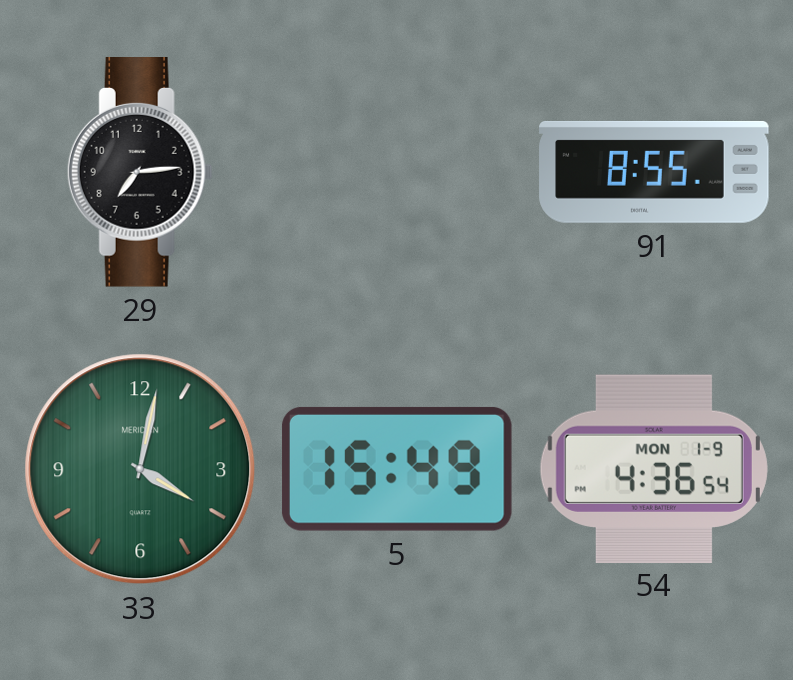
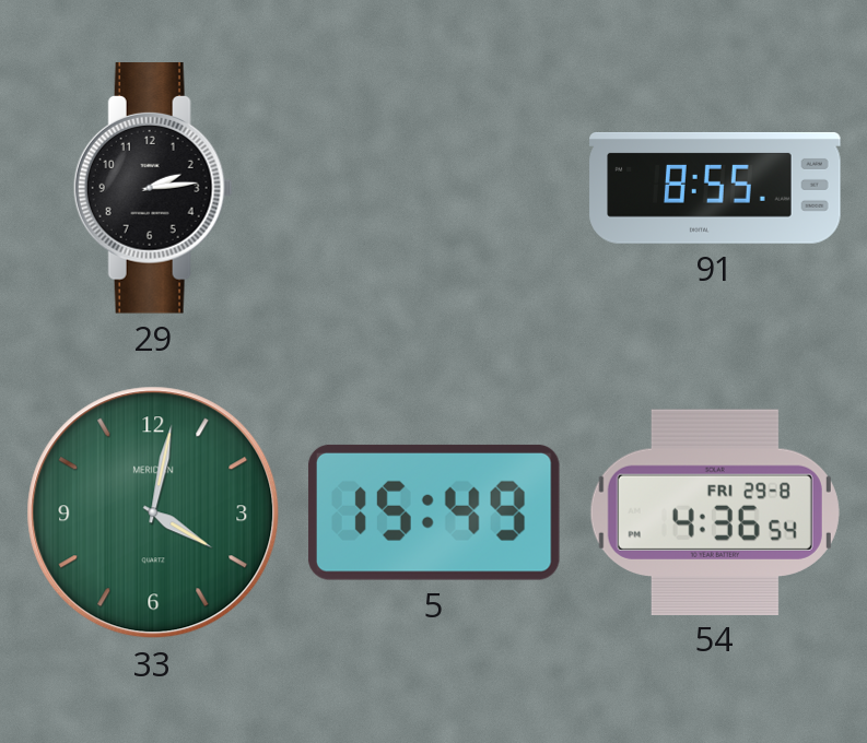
29: 7:14 -> 2:14 (153, 189)
54 date: MON 1-9 -> FRI 29-8 (715, 511)
